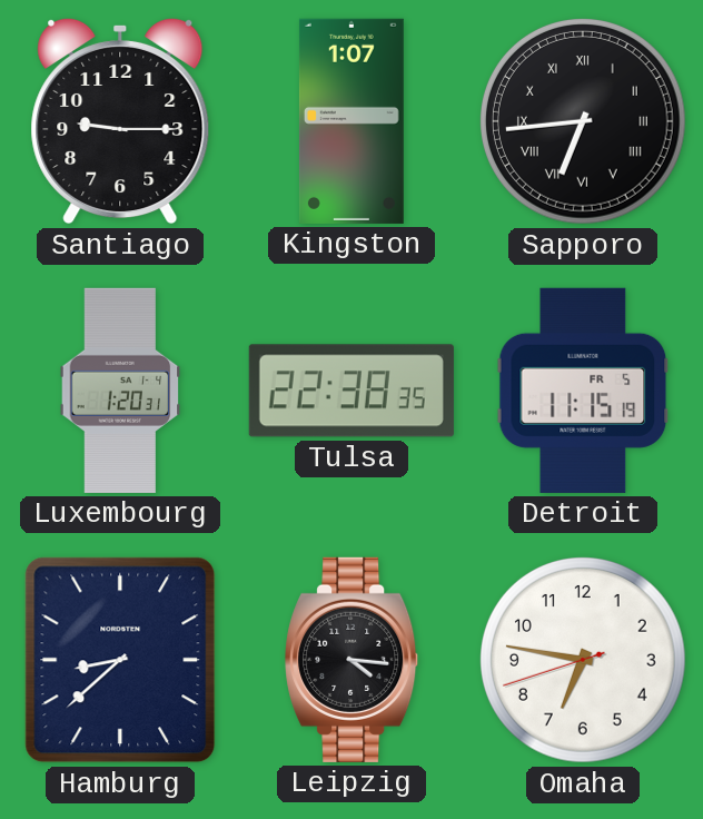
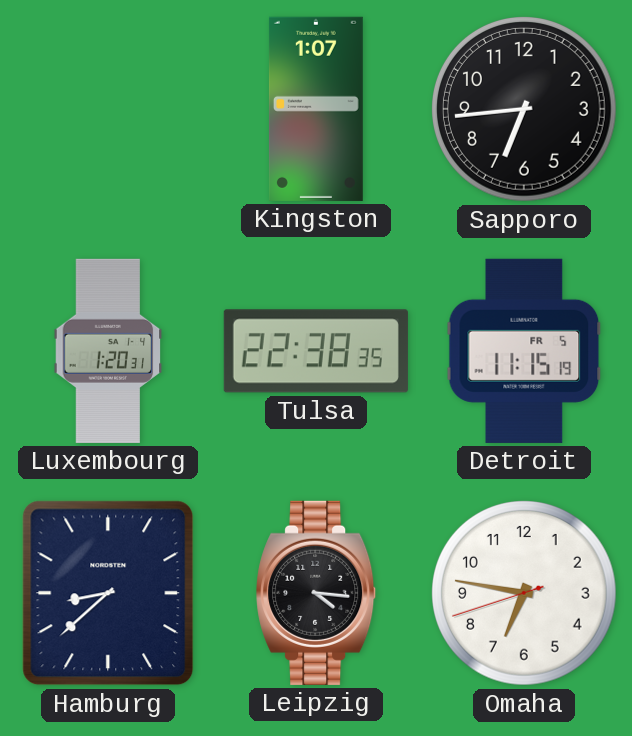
Santiago: 9:15 -> none (120, 121)
Sapporo numerals: Roman -> Arabic (525, 110)
